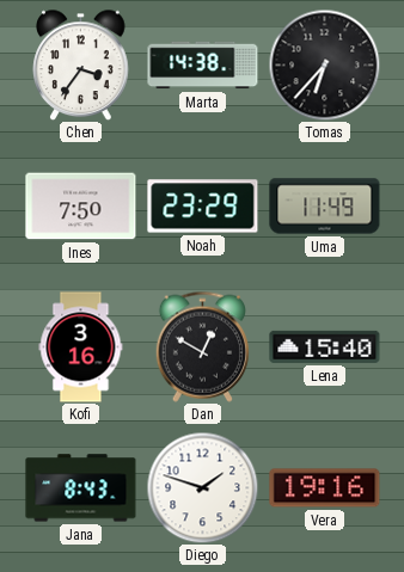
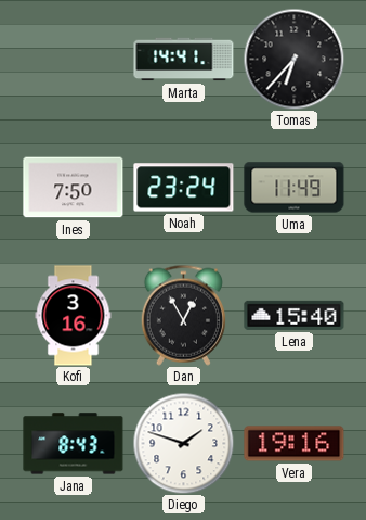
Chen: 3:36 -> none (81, 64)
Marta: 14:38 -> 14:41 (184, 60)
Noah: 23:29 -> 23:24 (184, 188)
Dan: 12:50 -> 12:55 (183, 315)
